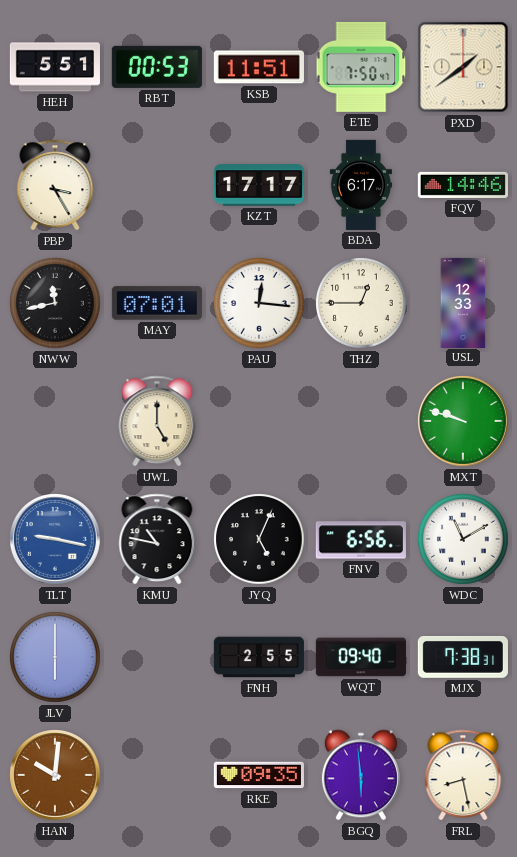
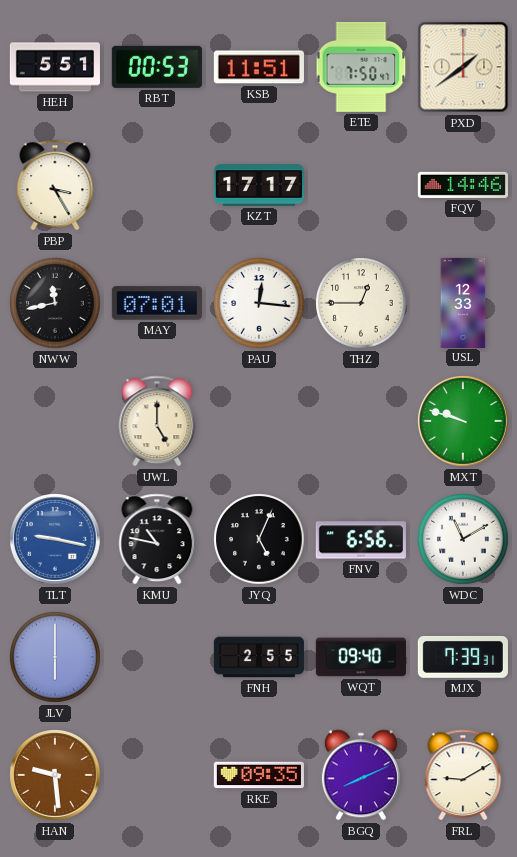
BDA: 6:17 -> none (361, 185)
MJX: 7:38 -> 7:39 (463, 657)
HAN: 10:01 -> 9:29 (55, 775)
BGQ: 5:59 -> 8:11 (361, 775)
FRL: 8:28 -> 9:10 (463, 775)
